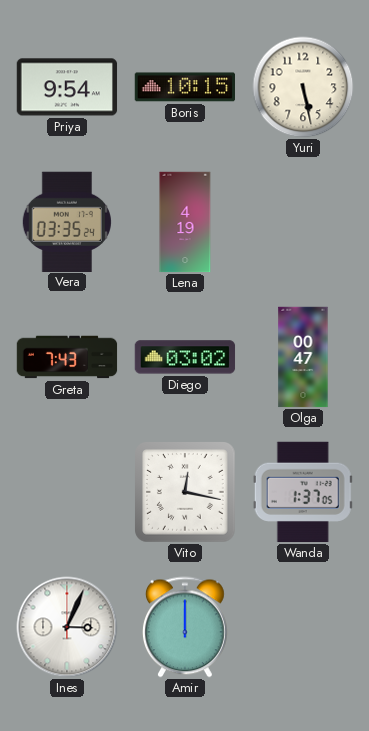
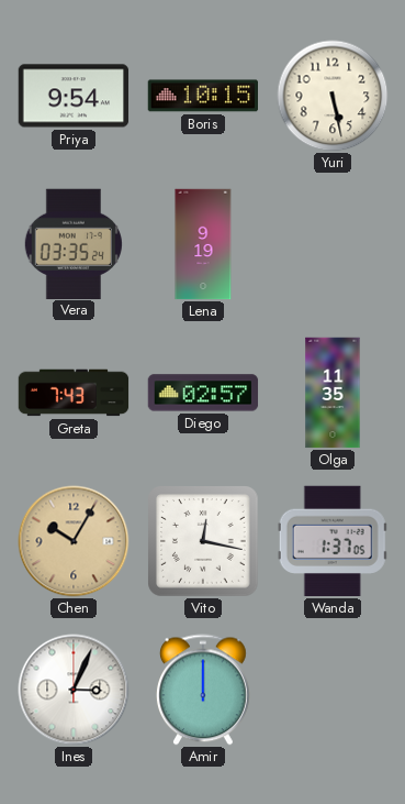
Lena: 4:19 -> 9:19 (203, 244)
Diego: 03:02 -> 02:57 (203, 393)
Olga: 00:47 -> 11:35 (333, 393)
Chen: none -> 10:05 (74, 541)
